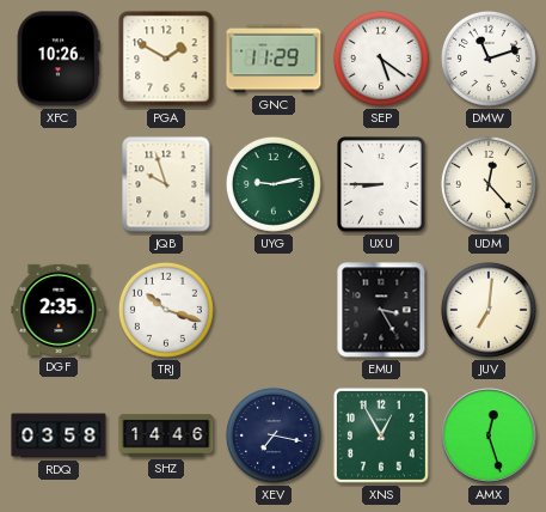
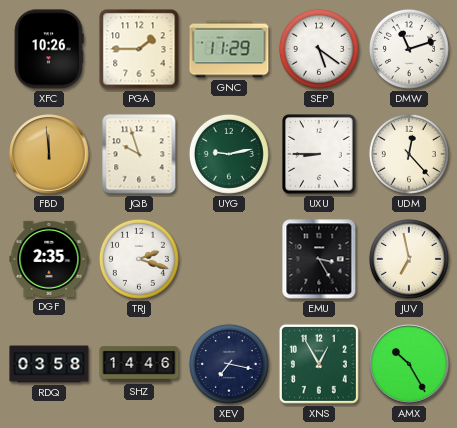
PGA: 1:50 -> 1:45 (139, 49)
FBD: none -> 11:59 (49, 154)
TRJ: 10:18 -> 2:18 (139, 259)
JUV: 7:01 -> 6:58 (409, 259)
AMX: 12:27 -> 10:25 (409, 364)
